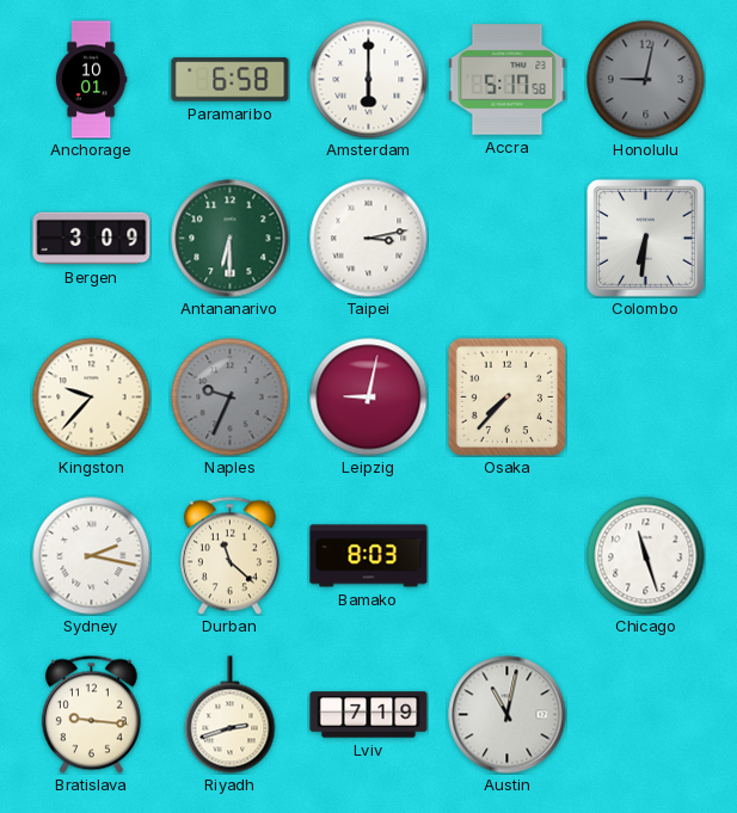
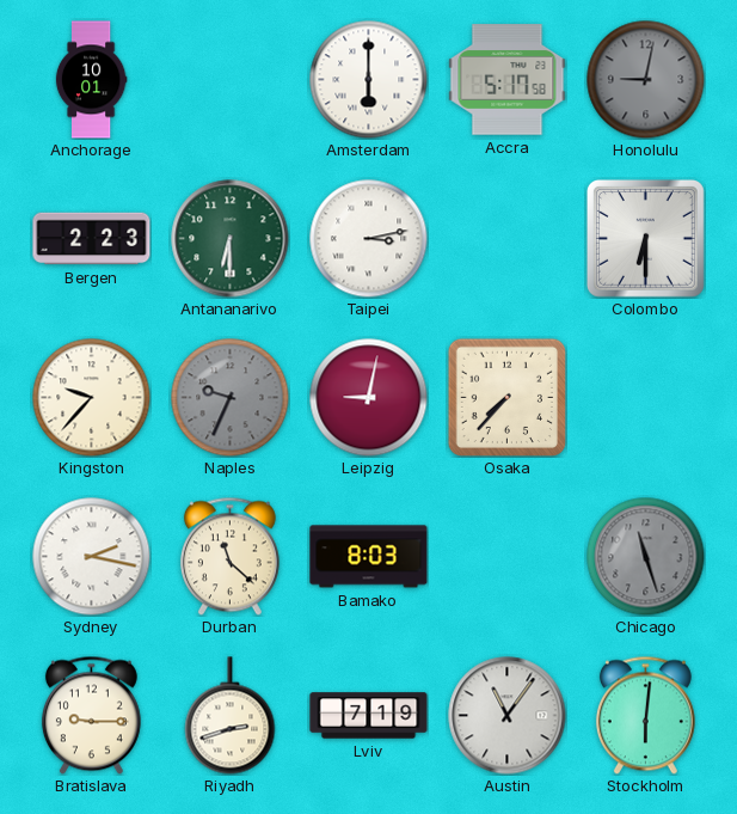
Paramaribo: 6:58 -> none (231, 80)
Bergen: 3:09 -> 2:23 (92, 239)
Colombo: 6:31 -> 6:30 (645, 238)
Chicago dial: white -> grey (646, 557)
Bratislava: 9:16 -> 9:15 (91, 715)
Austin: 11:02 -> 11:06 (508, 716)
Stockholm: none -> 6:01 (645, 715)
